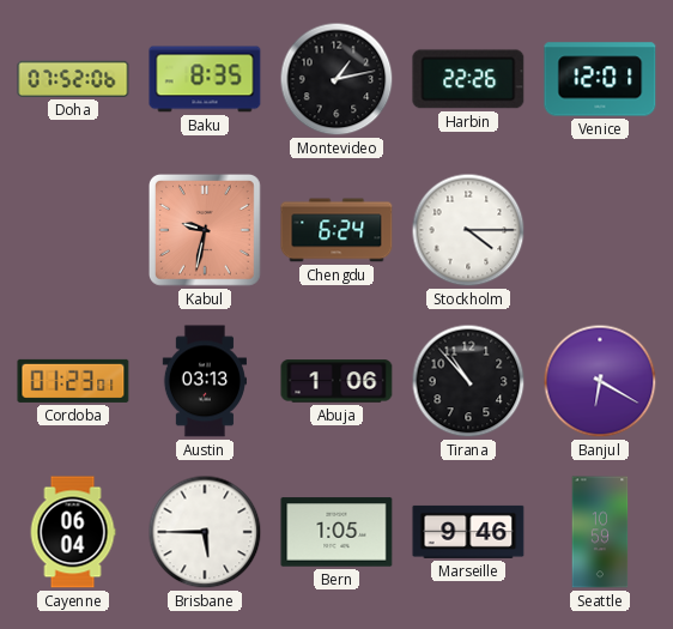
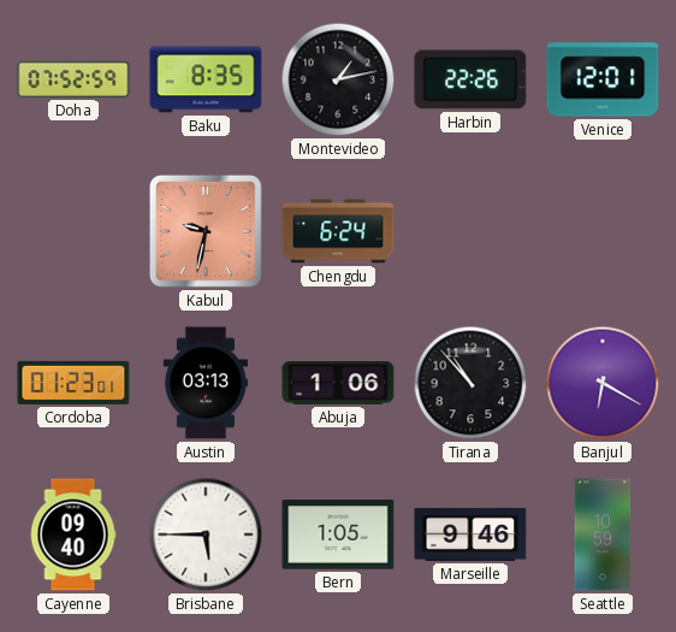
Doha: 07:52:06 -> 07:52:59 (73, 79)
Stockholm: 4:15 -> none (468, 230)
Cayenne: 06:04 -> 09:40 (73, 534)
